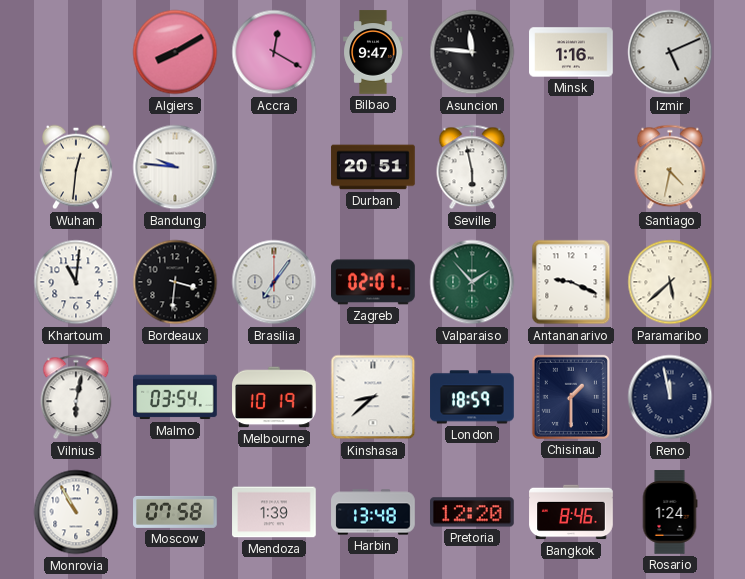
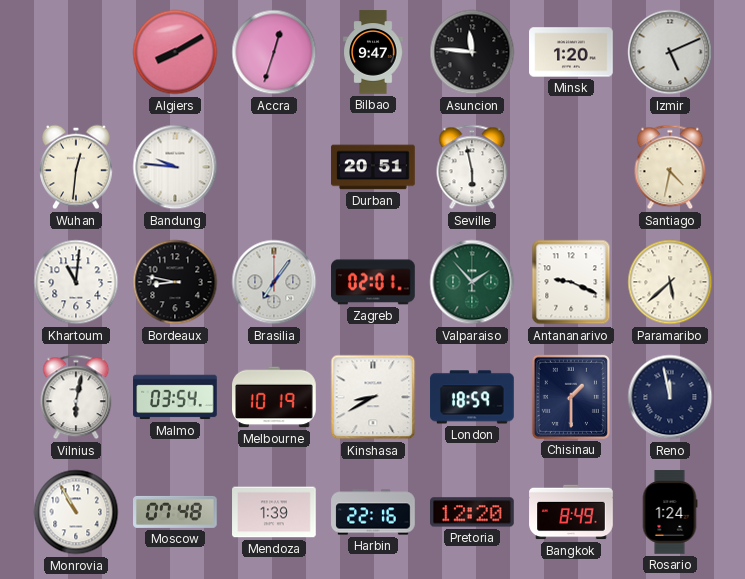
Accra: 12:20 -> 12:33 (274, 52)
Minsk: 1:16 -> 1:20 (571, 52)
Bordeaux: 3:31 -> 8:47 (175, 282)
Kinshasa: 8:38 -> 8:40 (373, 397)
Moscow: 07:58 -> 07:48 (175, 512)
Harbin: 13:48 -> 22:16 (373, 512)
Bangkok: 8:46 -> 8:49 (571, 512)
